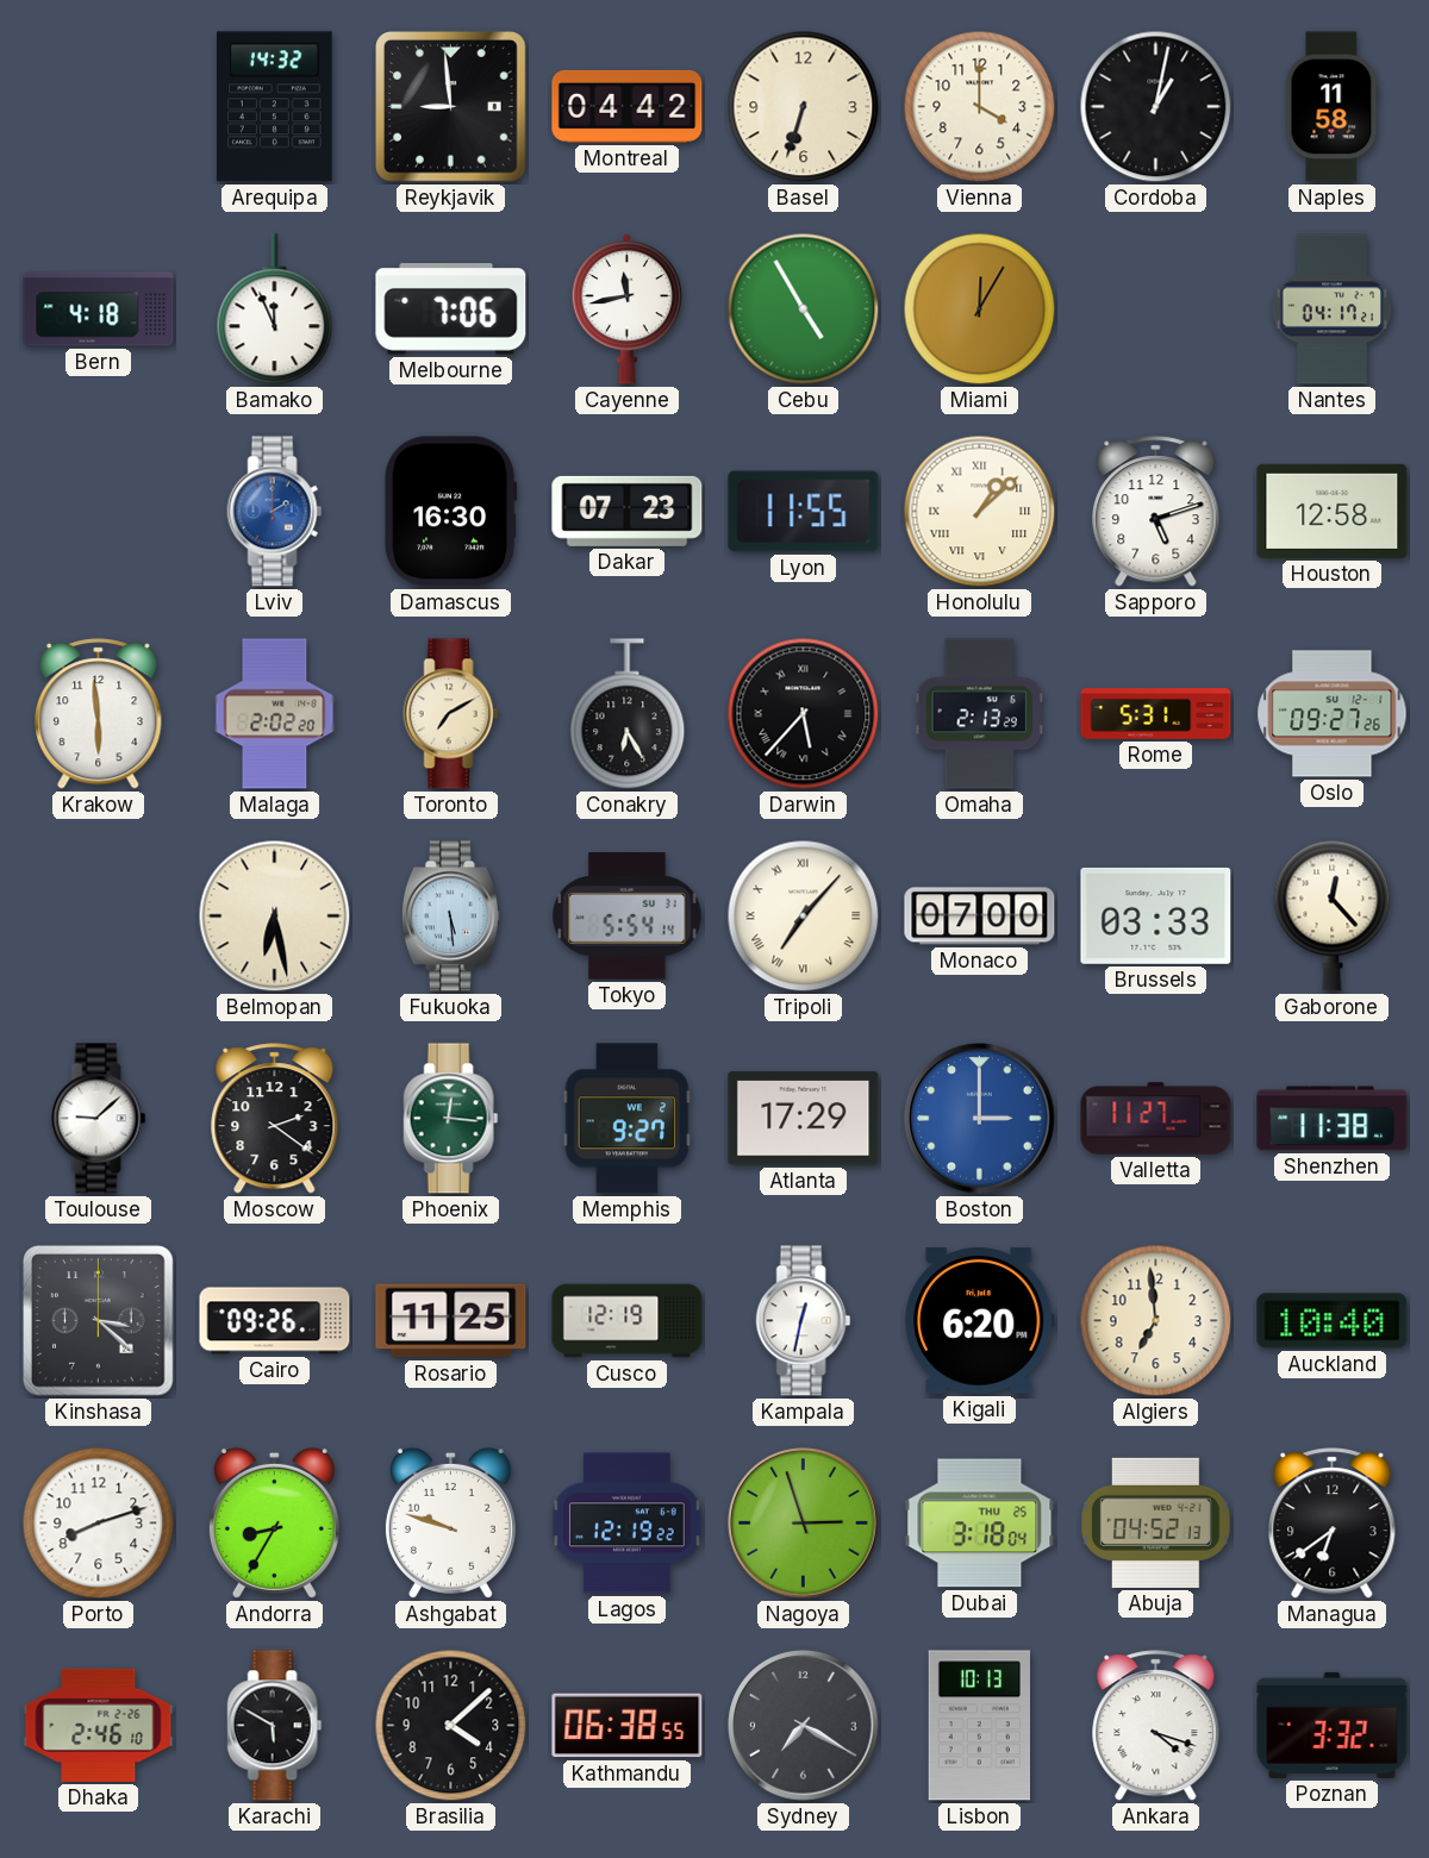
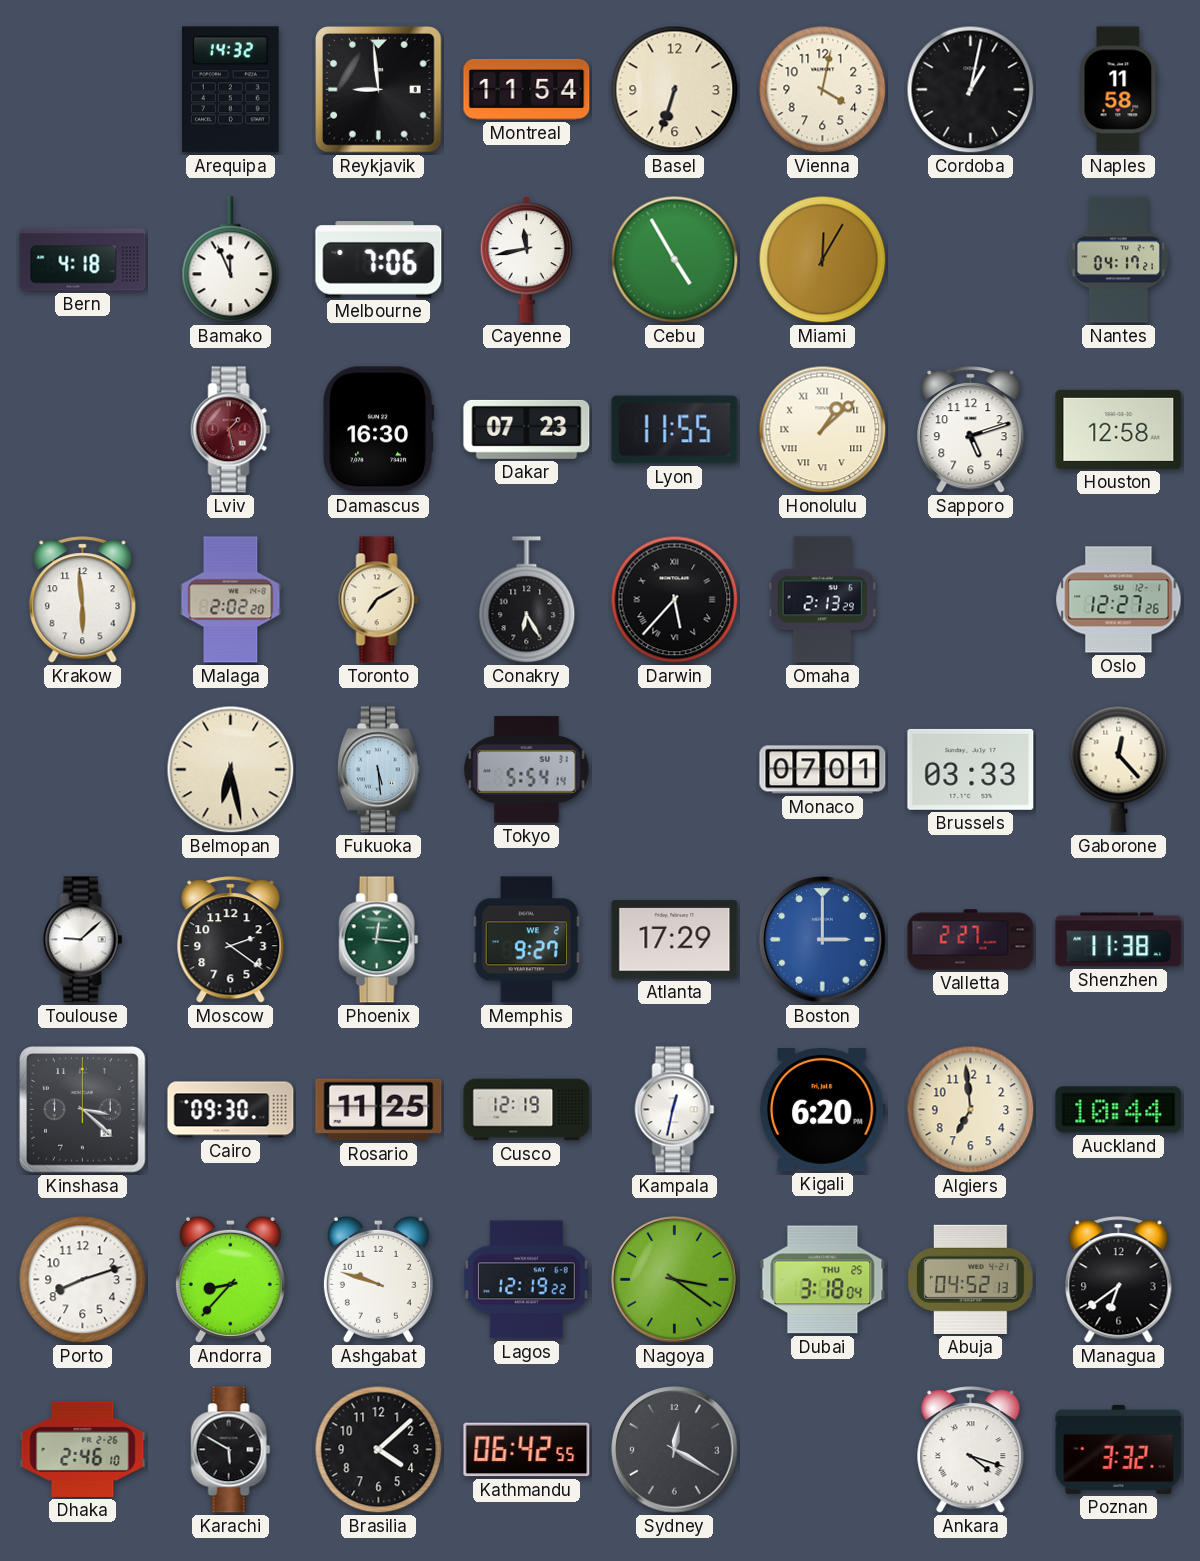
Montreal: 04:42 -> 11:54 (527, 89)
Vienna: 4:00 -> 4:02 (823, 90)
Lviv: 2:00 -> 1:28 (231, 430)
Lviv dial: blue -> burgundy (231, 430)
Rome: 5:31 -> none (1156, 714)
Oslo: 09:27 -> 12:27 (1119, 600)
Tripoli: 7:07 -> none (804, 917)
Monaco: 07:00 -> 07:01 (823, 770)
Valletta: 11:27 -> 2:27 (971, 940)
Cairo: 09:26 -> 09:30 (231, 1110)
Auckland: 10:40 -> 10:44 (1119, 1110)
Andorra: 8:35 -> 8:37 (230, 1279)
Nagoya: 2:57 -> 3:21 (675, 1280)
Kathmandu: 06:38 -> 06:42 (527, 1450)
Sydney: 7:20 -> 12:20 (675, 1450)
Lisbon: 10:13 -> none (979, 1726)
